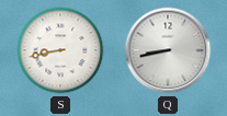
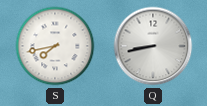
S: 8:43 -> 7:43 (55, 46)
